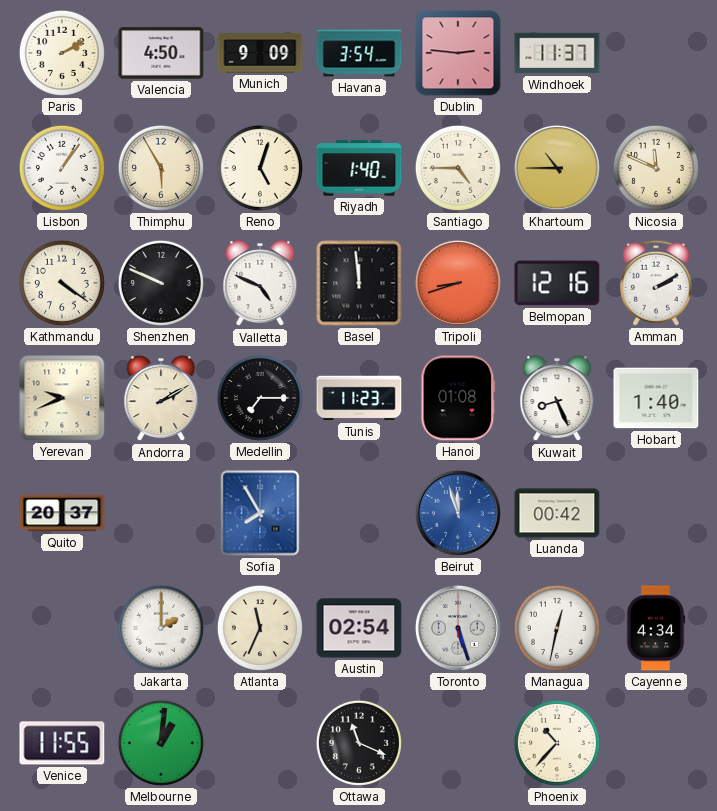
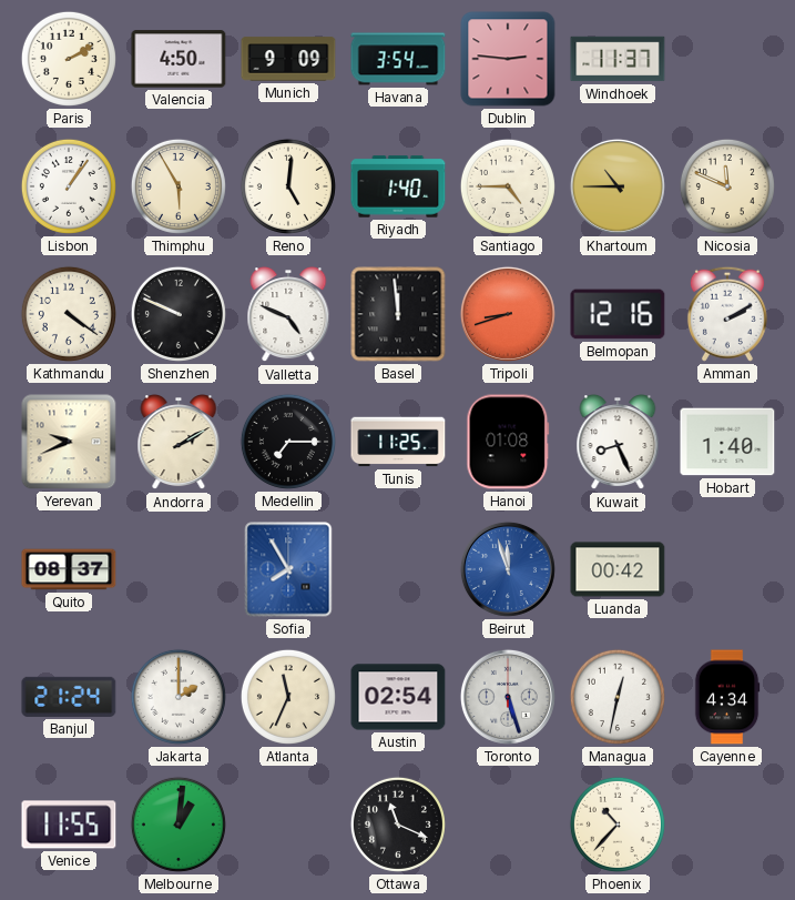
Reno: 5:03 -> 5:01 (288, 186)
Tunis: 11:23 -> 11:25 (398, 442)
Quito: 20:37 -> 08:37 (69, 569)
Banjul: none -> 21:24 (69, 697)
